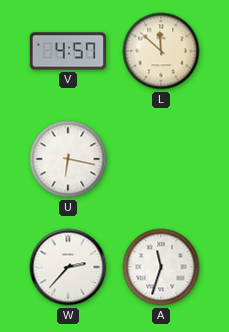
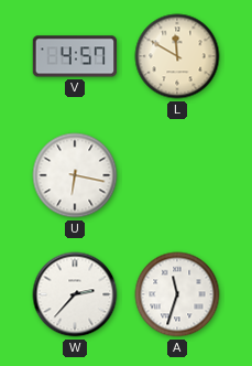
L: 11:52 -> 11:50 (177, 56)
